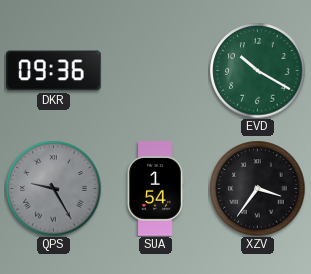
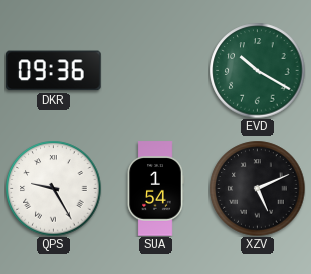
QPS dial: grey -> white (53, 188)
XZV: 3:36 -> 5:11 (257, 188)
